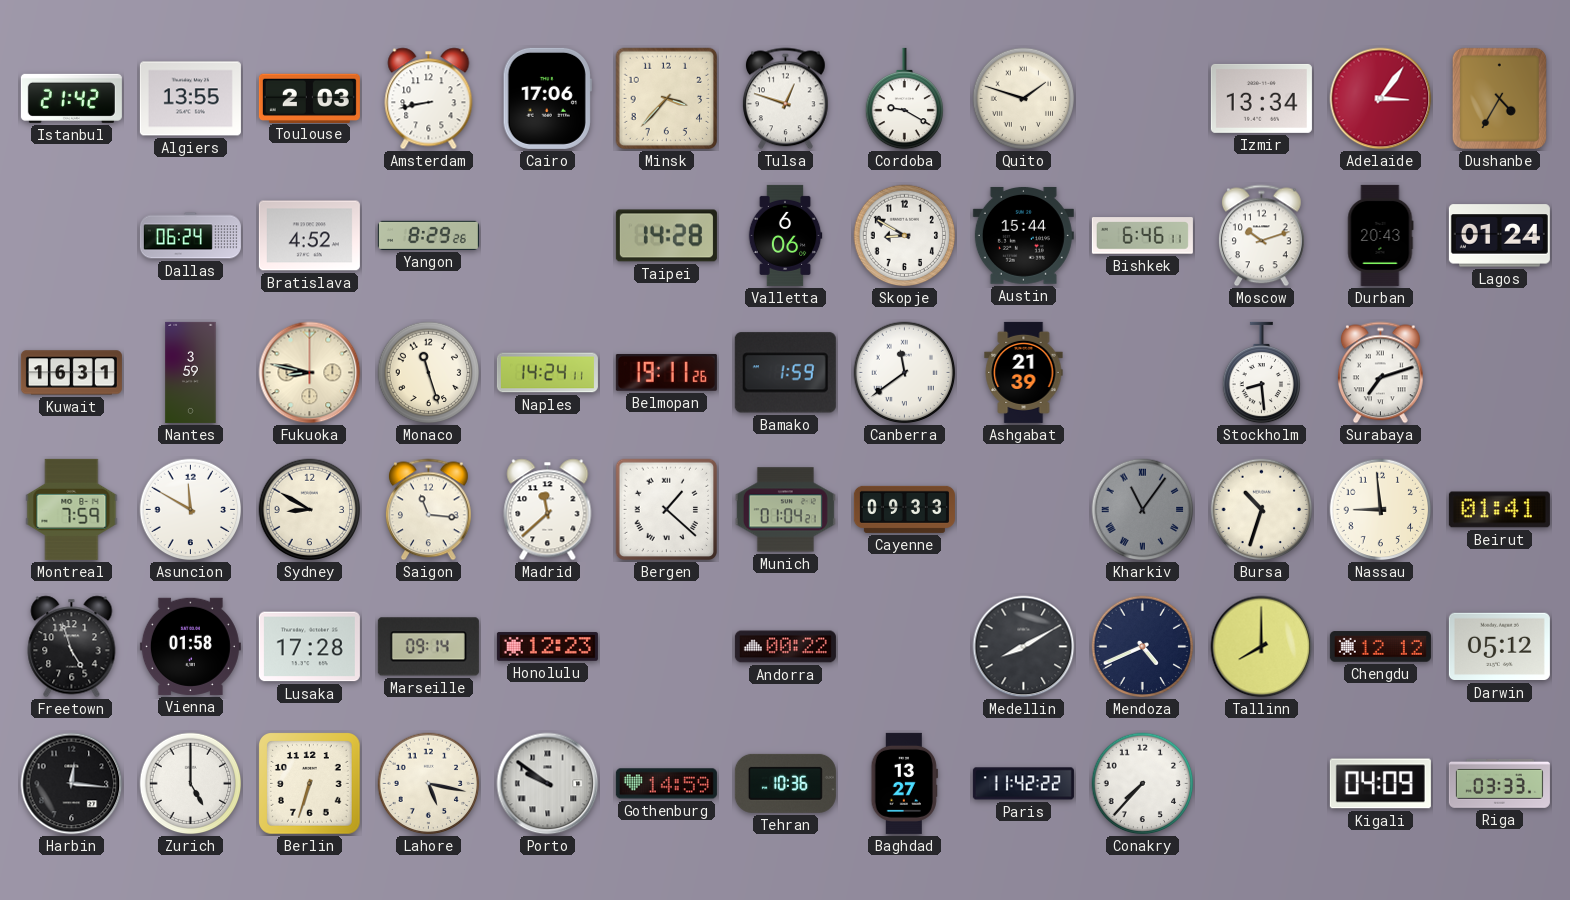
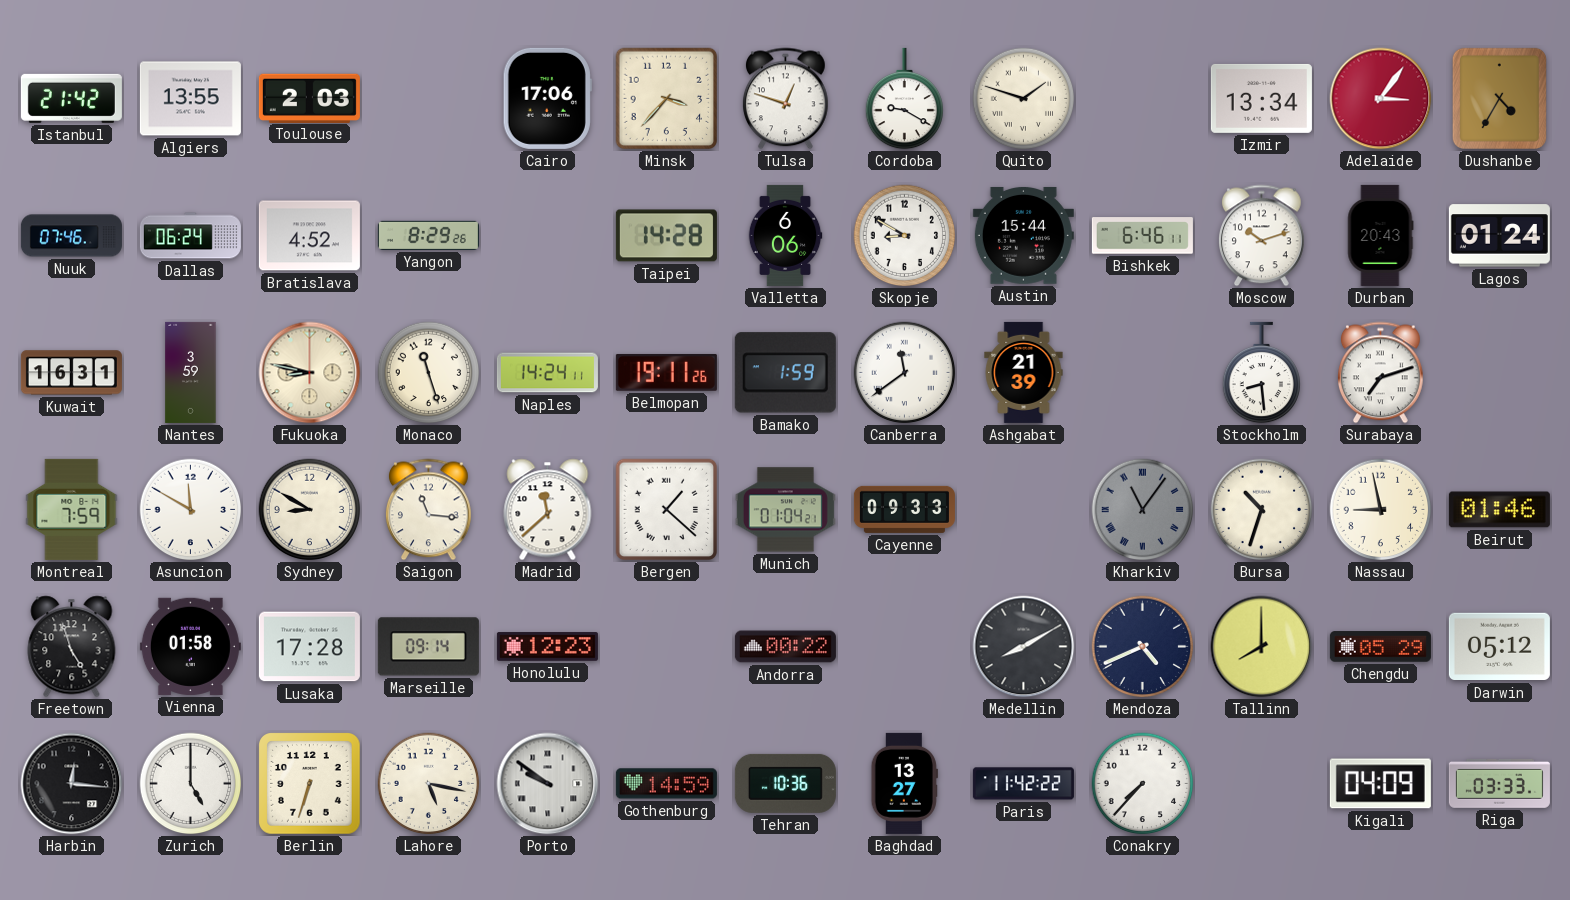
Amsterdam: 8:43 -> none (429, 99)
Nuuk: none -> 07:46 (71, 236)
Nassau: 8:59 -> 8:58 (1381, 510)
Beirut: 01:41 -> 01:46 (1499, 510)
Chengdu: 12:12 -> 05:29 (1380, 647)
